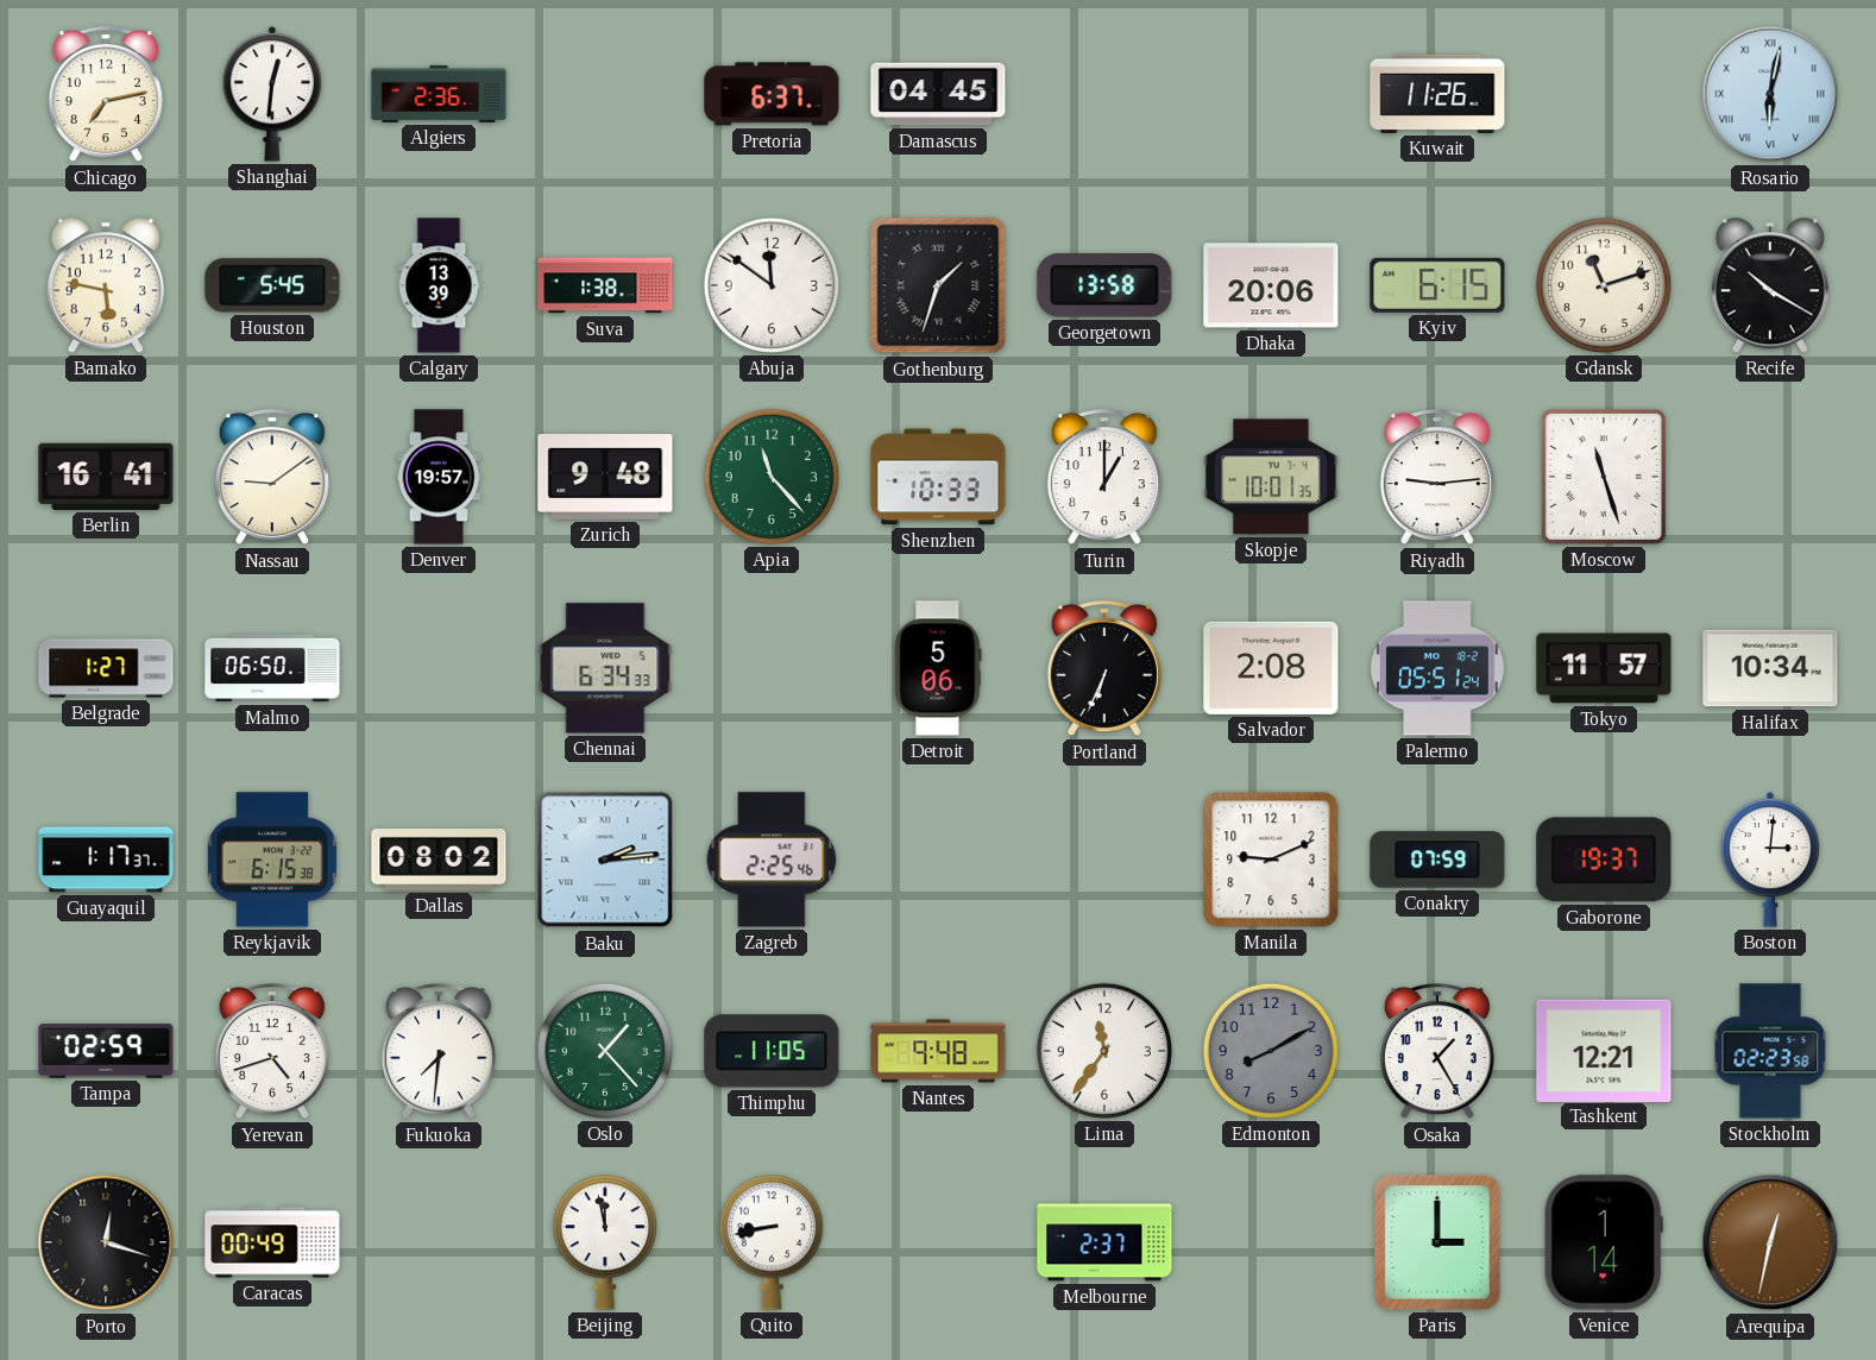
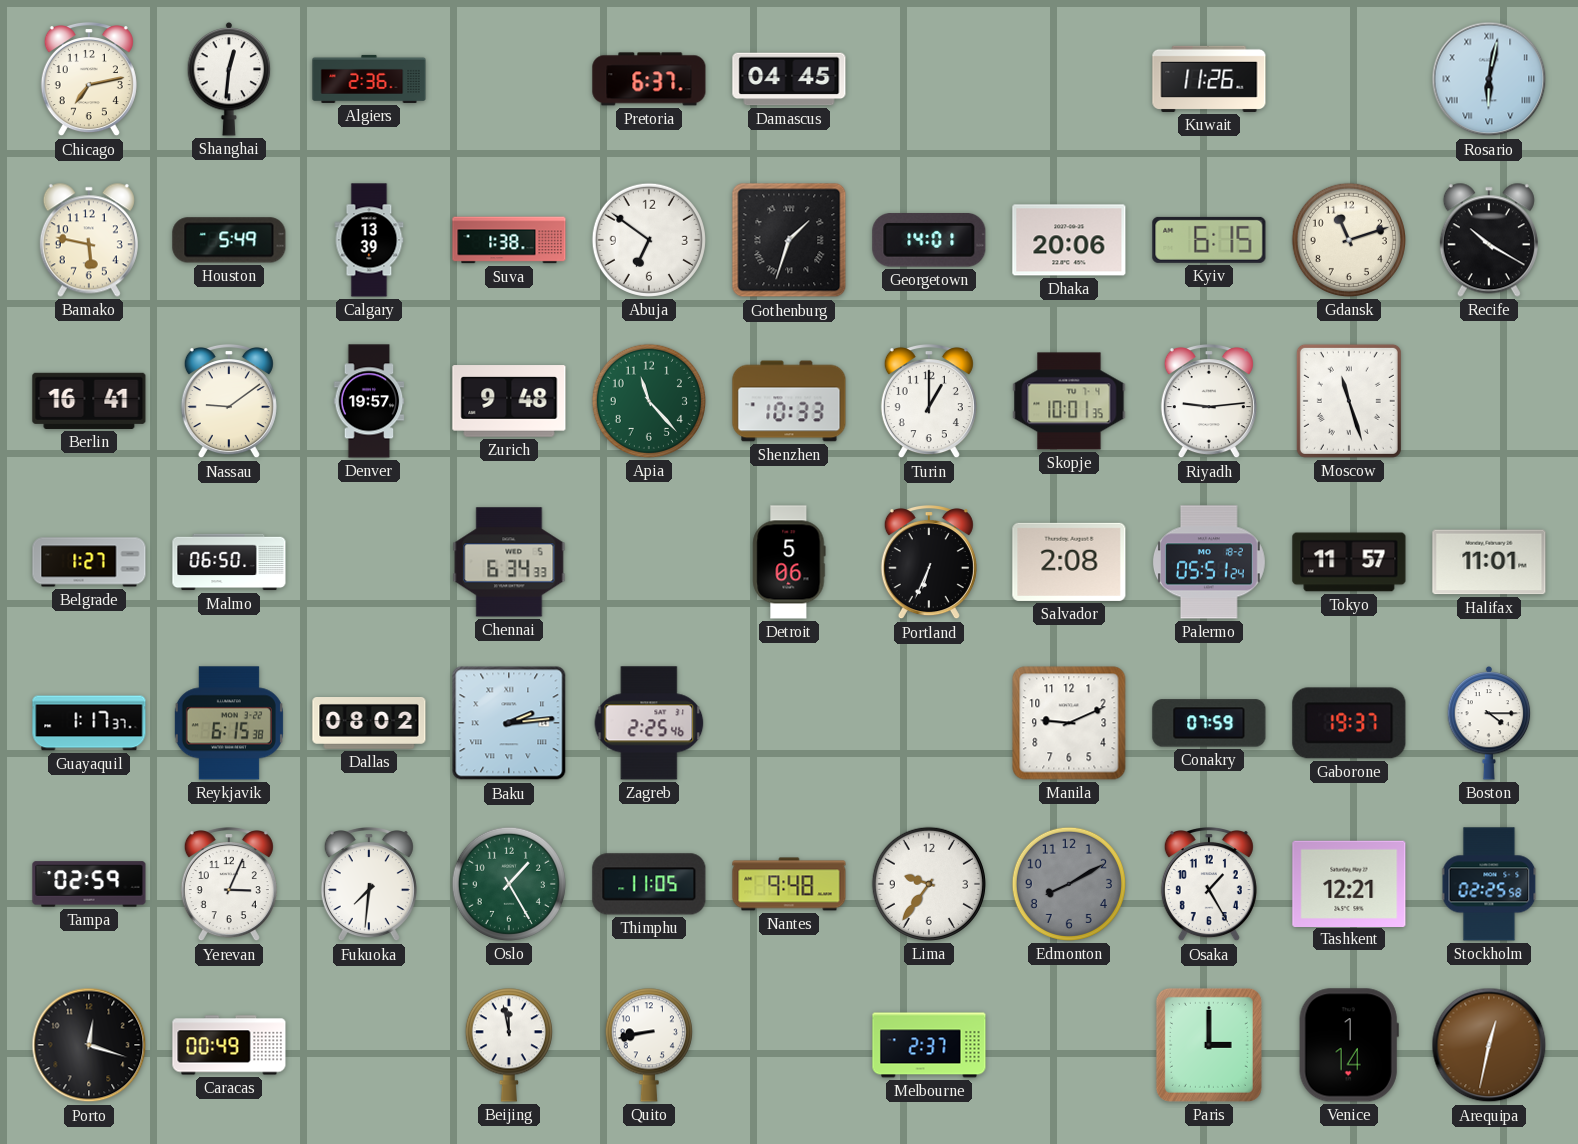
Houston: 5:45 -> 5:49 (229, 240)
Abuja: 11:51 -> 6:51 (649, 240)
Georgetown: 13:58 -> 14:01 (929, 241)
Halifax: 10:34 -> 11:01 (1489, 562)
Boston: 3:01 -> 4:15 (1489, 723)
Yerevan: 4:42 -> 3:04 (229, 885)
Oslo: 1:23 -> 1:25 (509, 884)
Lima: 11:36 -> 9:36 (929, 884)
Stockholm: 02:23 -> 02:25 (1489, 884)
